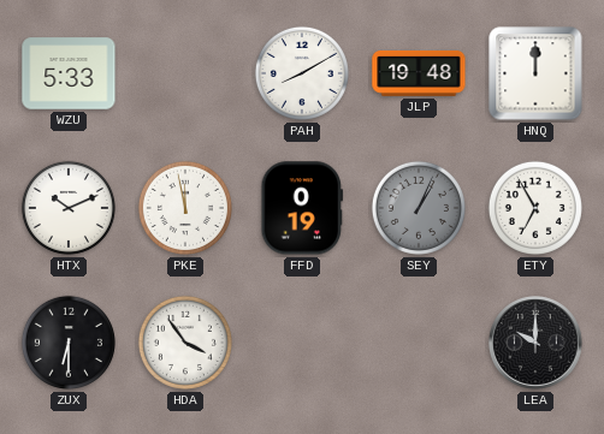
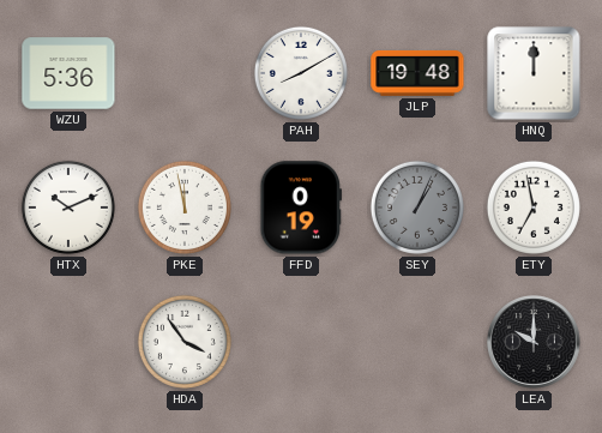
WZU: 5:33 -> 5:36 (68, 73)
ETY: 6:55 -> 6:58 (534, 208)
ZUX: 6:30 -> none (69, 343)
